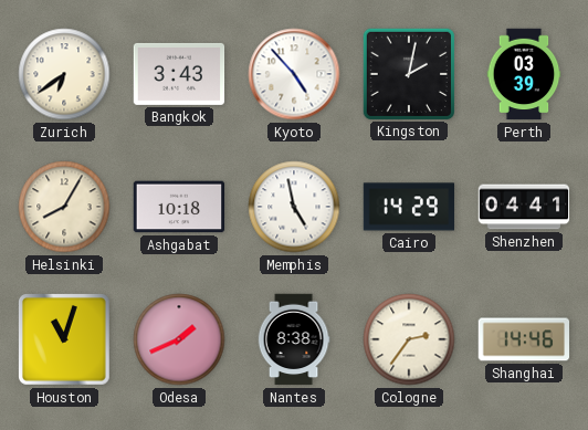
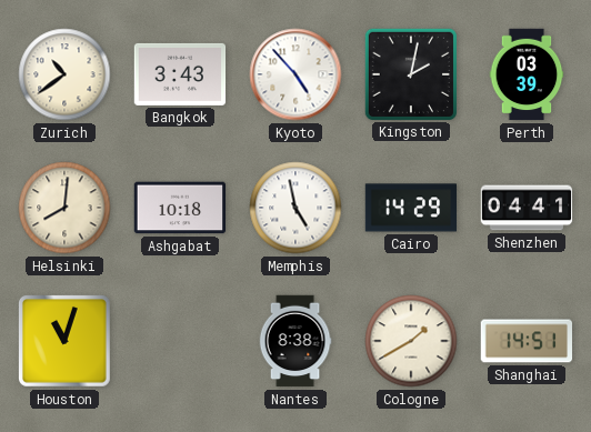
Zurich: 6:39 -> 10:39 (64, 74)
Helsinki: 8:05 -> 8:01 (64, 208)
Odesa: 1:41 -> none (179, 339)
Cologne: 2:36 -> 1:40 (411, 341)
Shanghai: 14:46 -> 14:51 (527, 341)
